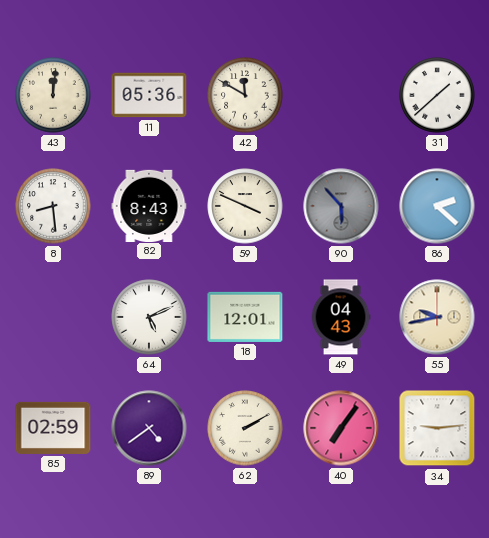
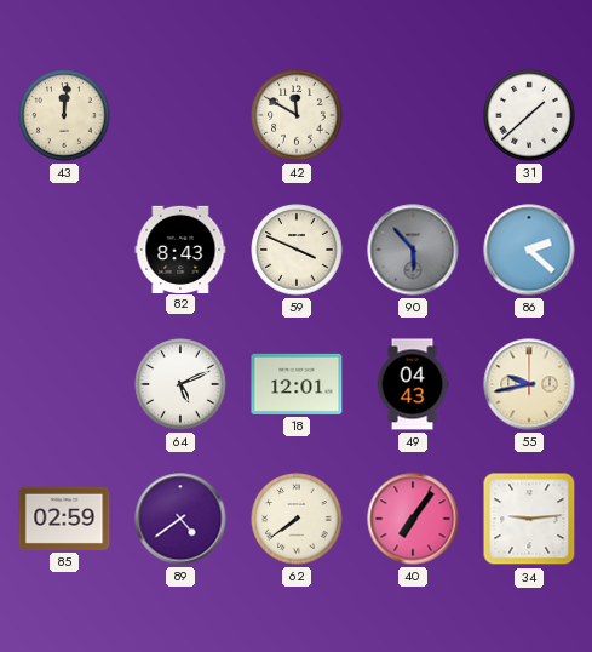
11: 05:36 -> none (149, 95)
8: 8:29 -> none (53, 206)
62: 2:10 -> 7:39 (297, 519)
